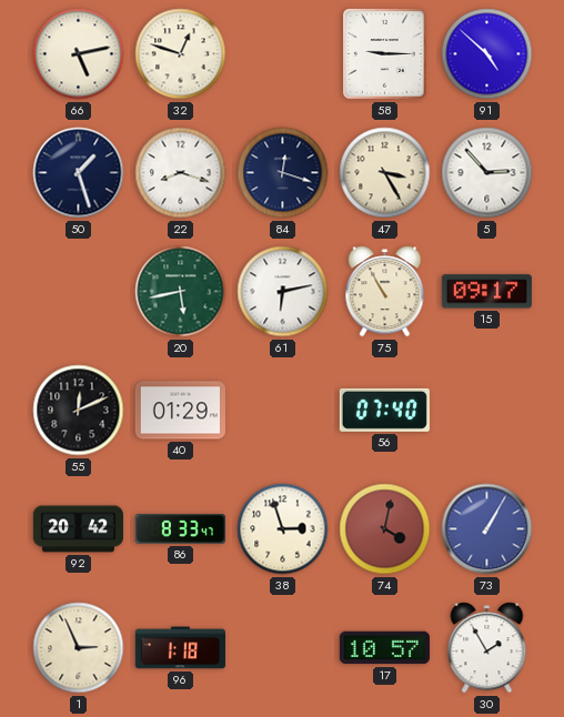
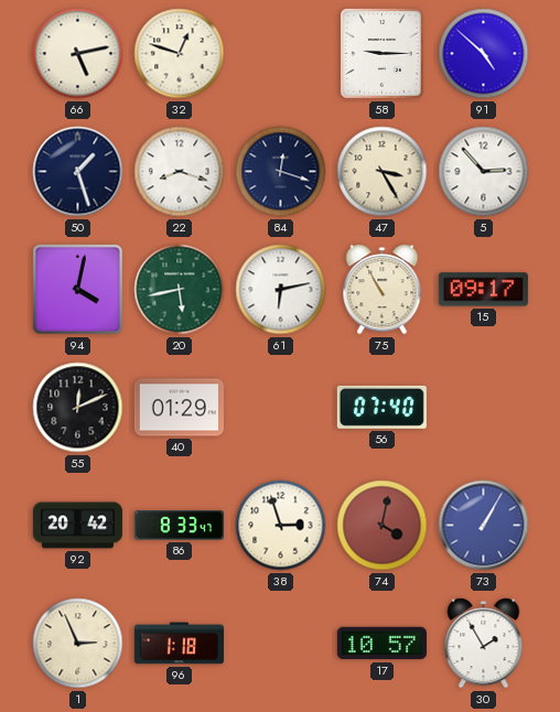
94: none -> 4:02 (77, 289)
